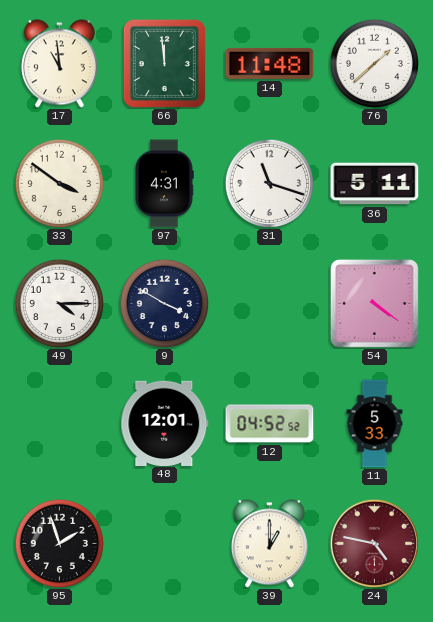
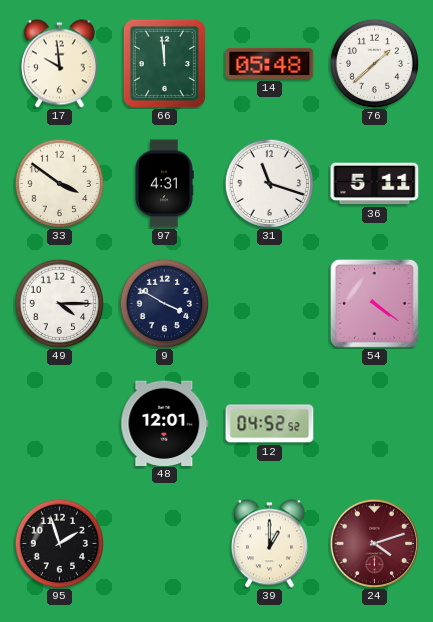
17: 10:59 -> 9:59 (59, 64)
14: 11:48 -> 05:48 (270, 63)
11: 5:33 -> none (375, 424)
24: 4:47 -> 4:12 (374, 543)
